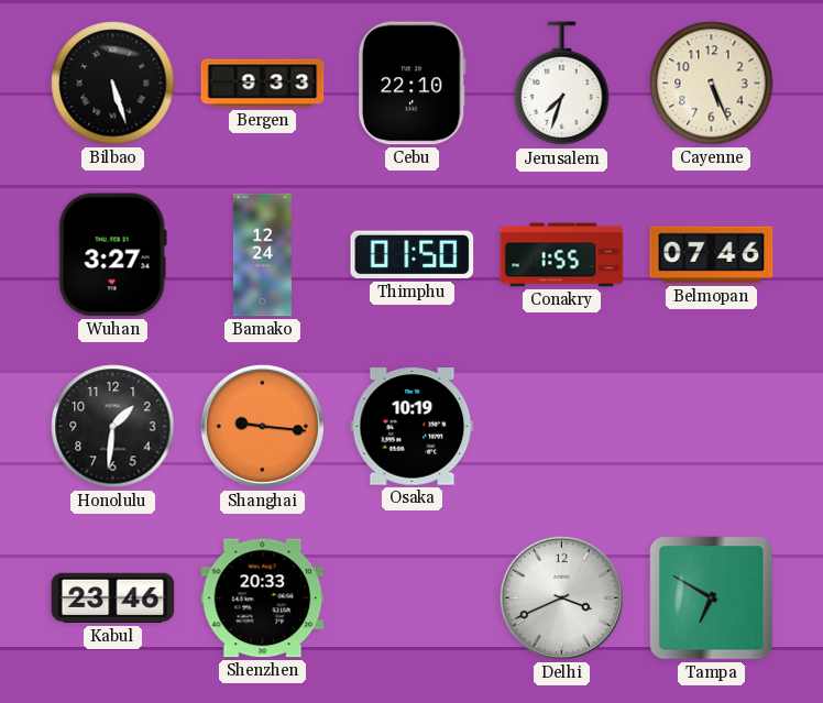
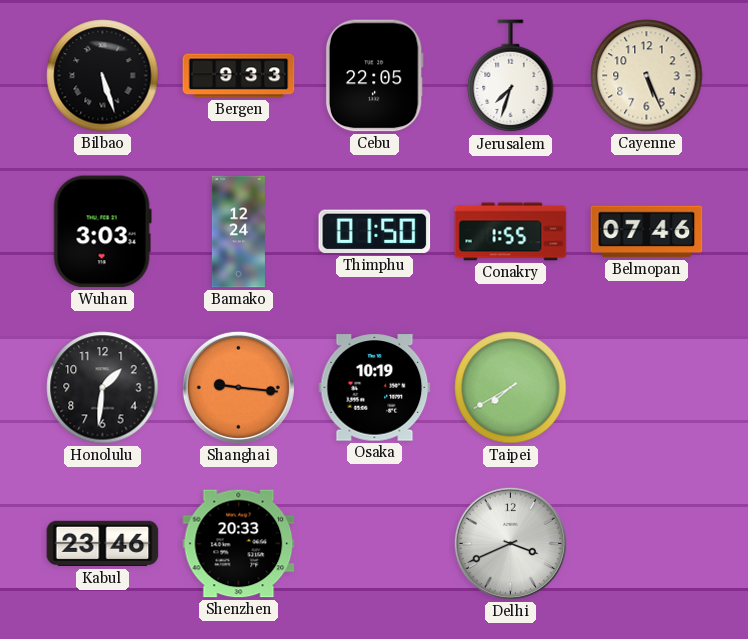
Cebu: 22:10 -> 22:05 (374, 76)
Wuhan: 3:27 -> 3:03 (102, 232)
Taipei: none -> 7:40 (511, 388)
Tampa: 6:50 -> none (712, 598)
